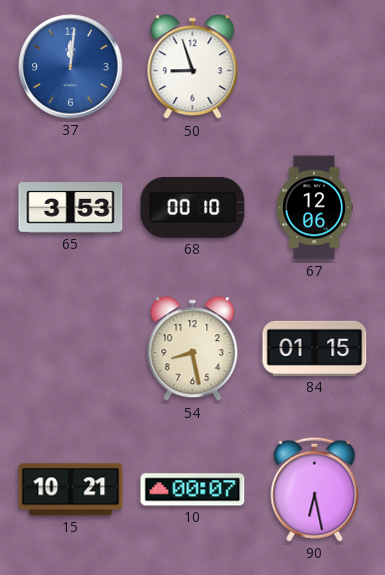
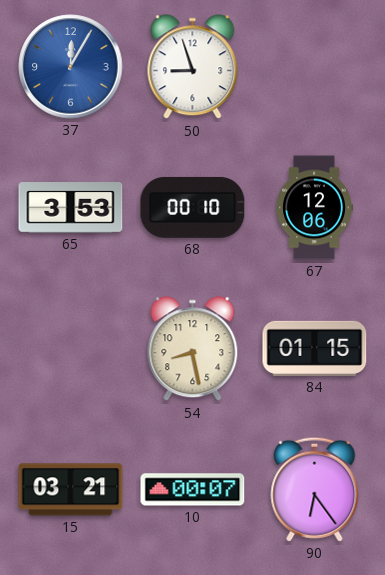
37: 12:01 -> 12:05 (71, 67)
15: 10:21 -> 03:21 (71, 490)
90: 6:28 -> 6:24 (315, 489)
